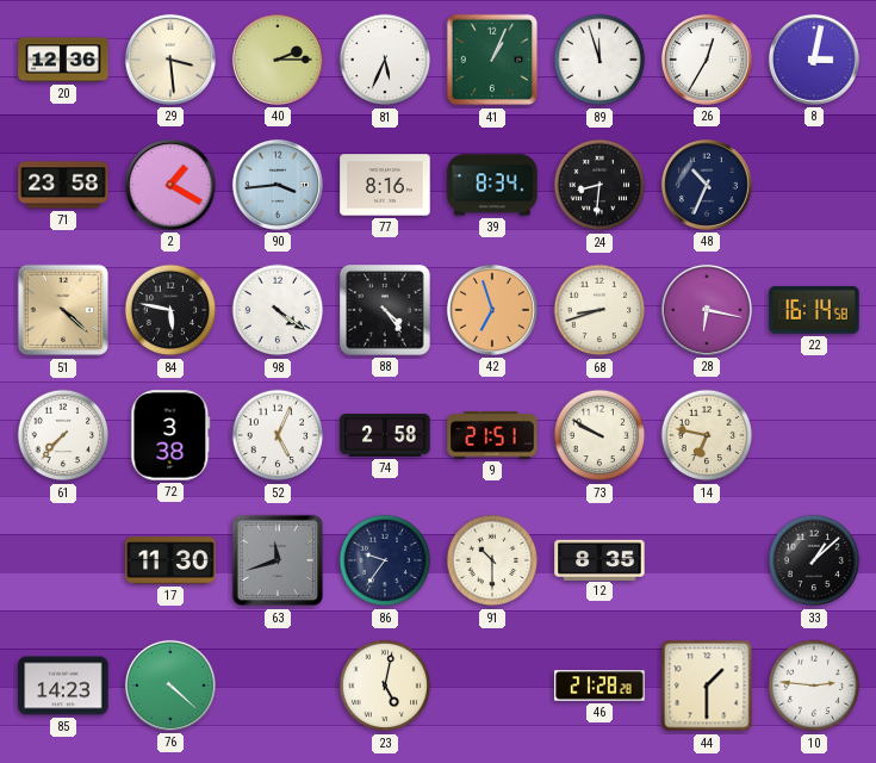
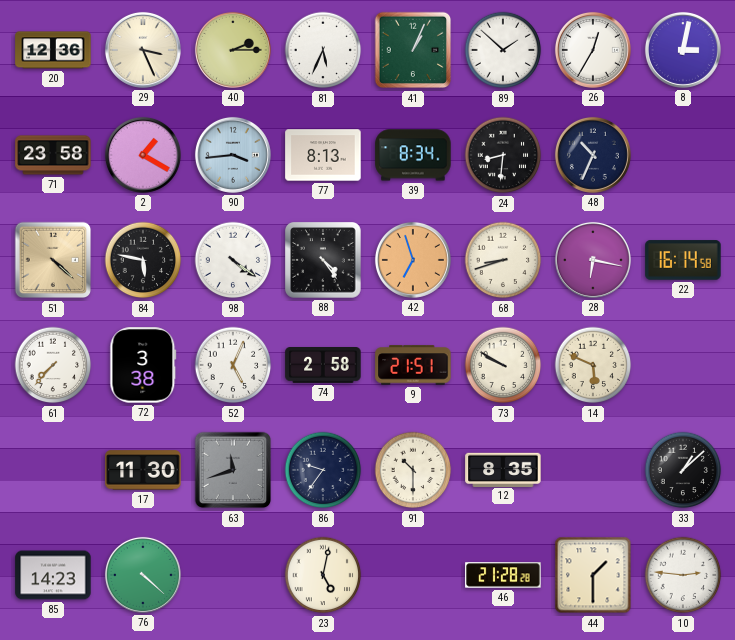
29: 3:29 -> 3:26 (143, 50)
89: 11:57 -> 1:52 (503, 50)
77: 8:16 -> 8:13 (323, 155)
14: 6:47 -> 5:49 (593, 365)
